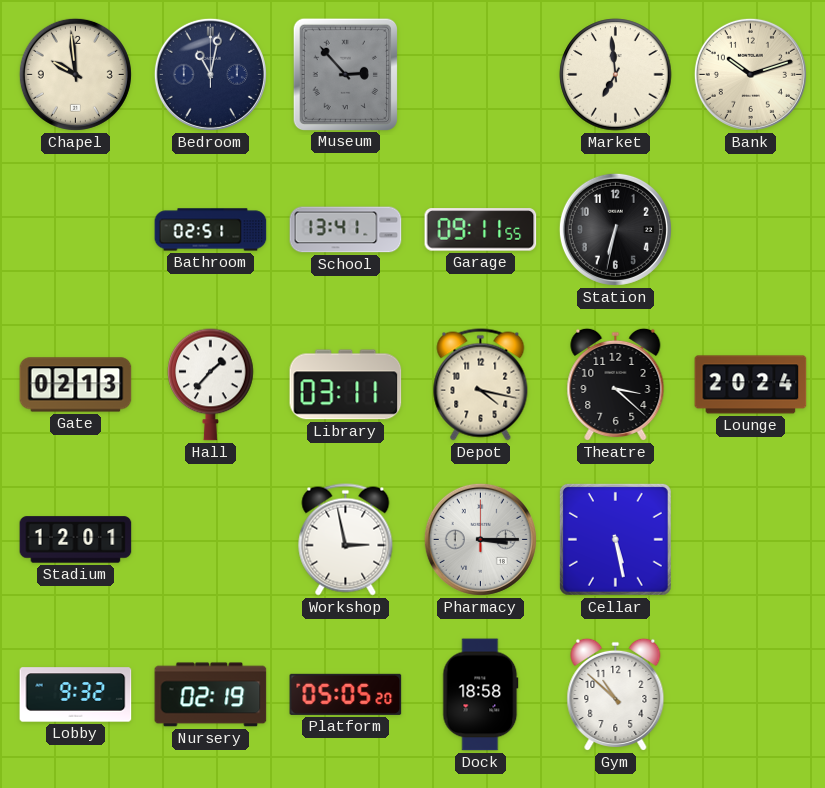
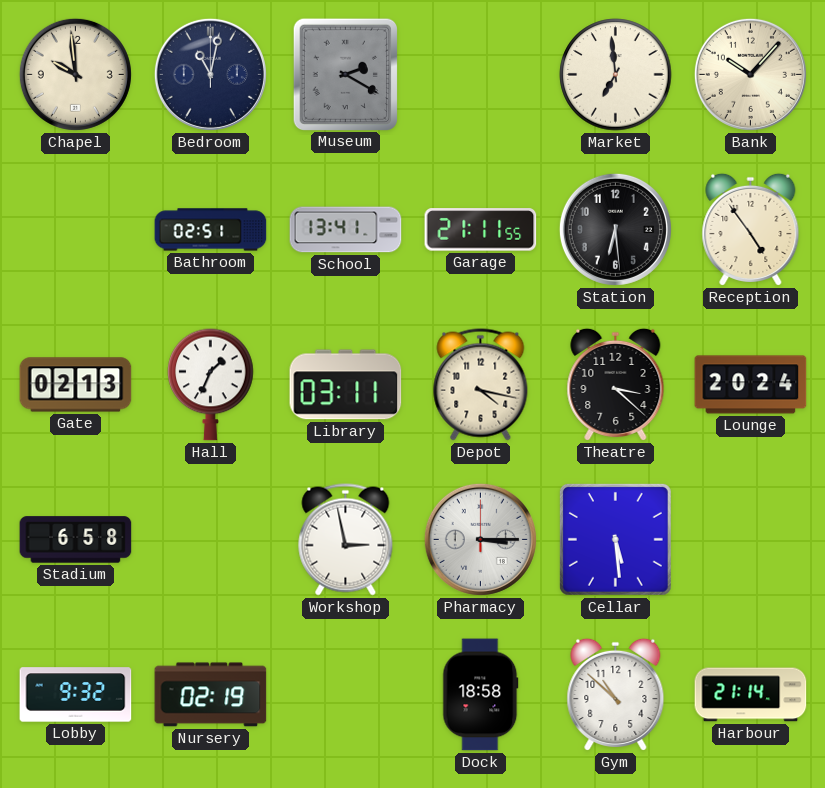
Museum: 2:53 -> 2:20 (345, 74)
Bank: 10:12 -> 10:07 (750, 74)
Garage: 09:11 -> 21:11 (481, 230)
Station: 6:32 -> 6:29 (615, 229)
Reception: none -> 4:54 (751, 229)
Hall: 1:37 -> 1:34 (211, 384)
Stadium: 12:01 -> 6:58 (76, 540)
Cellar: 5:28 -> 5:29 (615, 539)
Platform: 05:05 -> none (346, 694)
Harbour: none -> 21:14 (751, 695)
